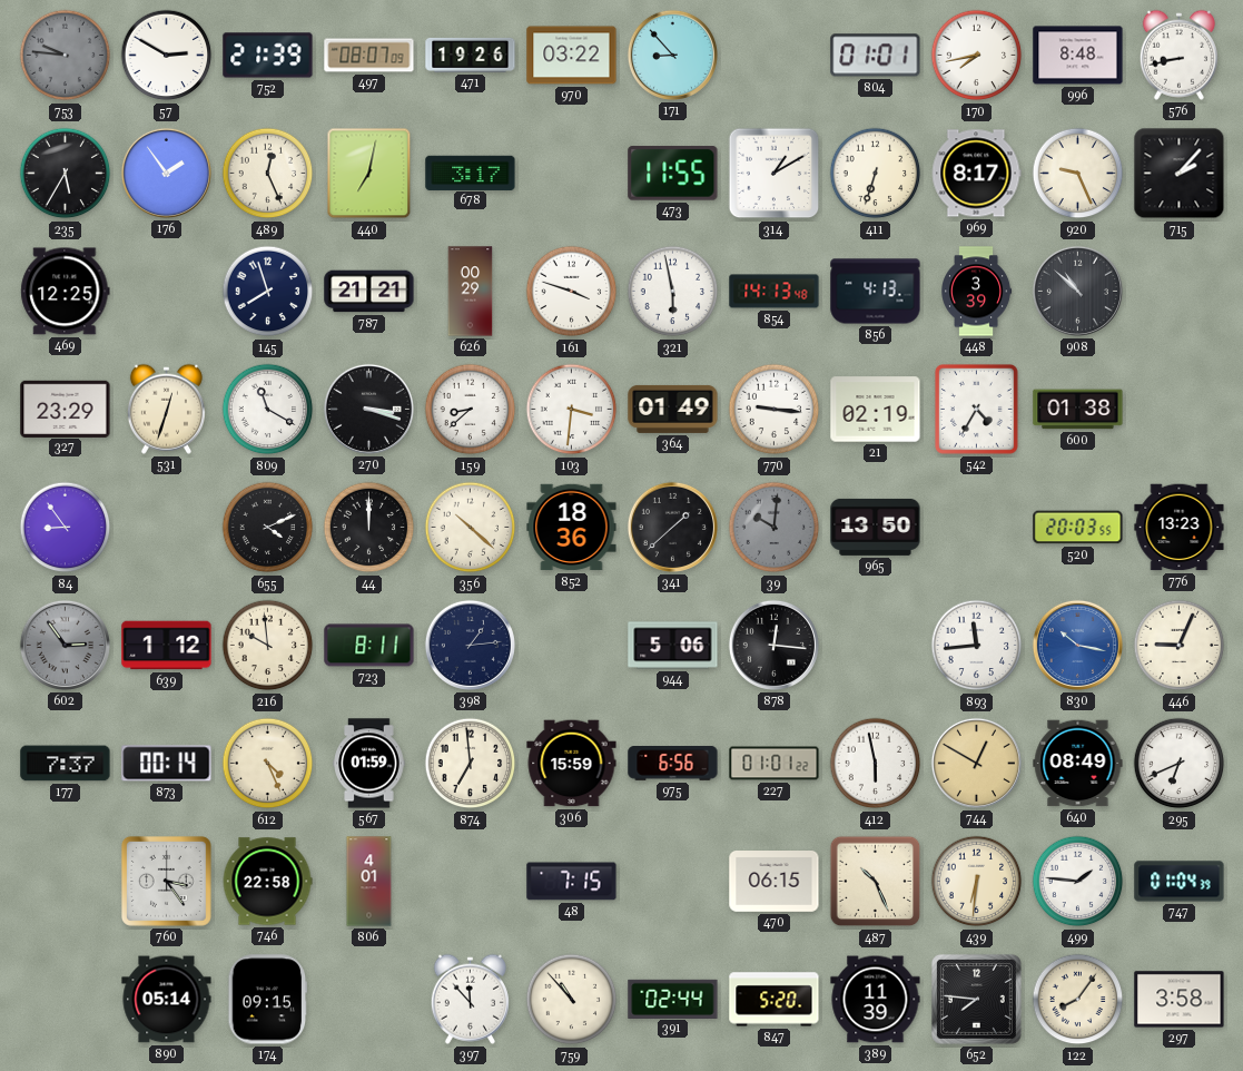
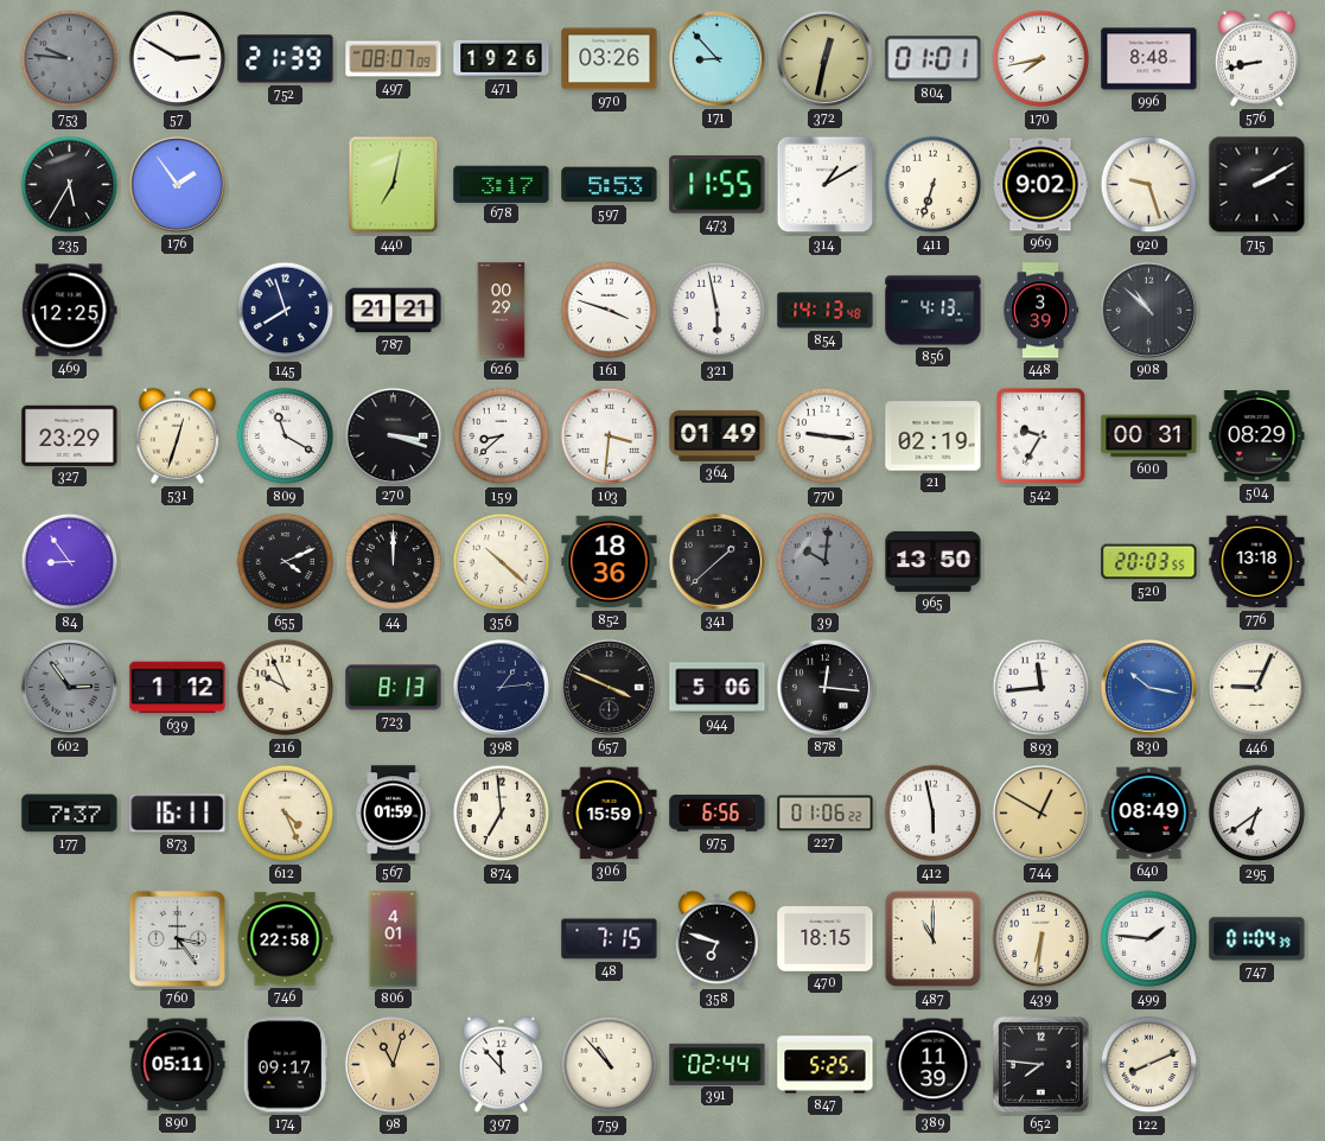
970: 03:22 -> 03:26 (610, 59)
372: none -> 12:32 (824, 58)
489: 12:26 -> none (268, 174)
597: none -> 5:53 (610, 185)
969: 8:17 -> 9:02 (1040, 185)
920: 9:26 -> 9:27 (1149, 185)
715: 2:07 -> 2:10 (1257, 185)
542: 4:35 -> 9:35 (1040, 435)
600: 01:38 -> 00:31 (1149, 436)
504: none -> 08:29 (1257, 436)
776: 13:23 -> 13:18 (1257, 562)
216: 9:59 -> 9:56 (286, 688)
723: 8:11 -> 8:13 (394, 688)
657: none -> 3:49 (609, 687)
873: 00:14 -> 16:11 (178, 814)
227: 01:01 -> 01:06 (826, 814)
295: 6:41 -> 6:39 (1257, 814)
358: none -> 6:48 (716, 938)
470: 06:15 -> 18:15 (826, 939)
487: 10:26 -> 11:00 (934, 939)
890: 05:14 -> 05:11 (178, 1065)
174: 09:15 -> 09:17 (286, 1065)
98: none -> 11:03 (393, 1064)
847: 5:20 -> 5:25 (826, 1065)
122: 8:06 -> 8:11 (1149, 1065)
297: 3:58 -> none (1180, 1000)
